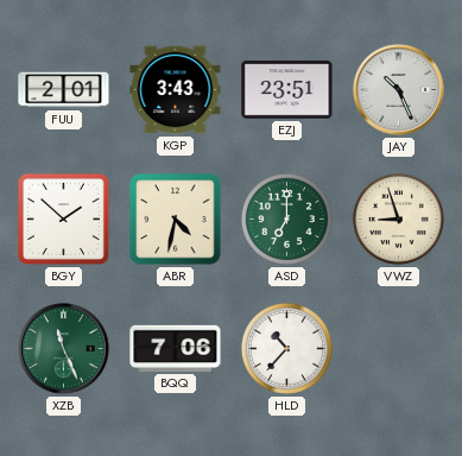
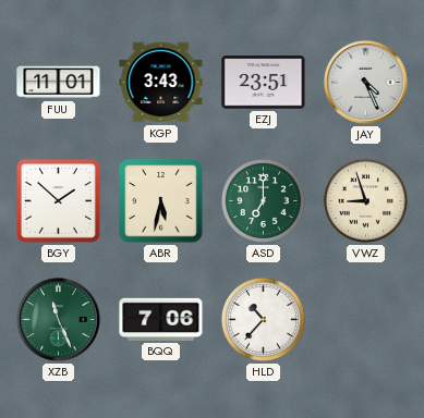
FUU: 2:01 -> 11:01 (59, 83)
JAY: 10:26 -> 4:26 (366, 83)
ABR: 4:32 -> 5:32 (161, 201)
